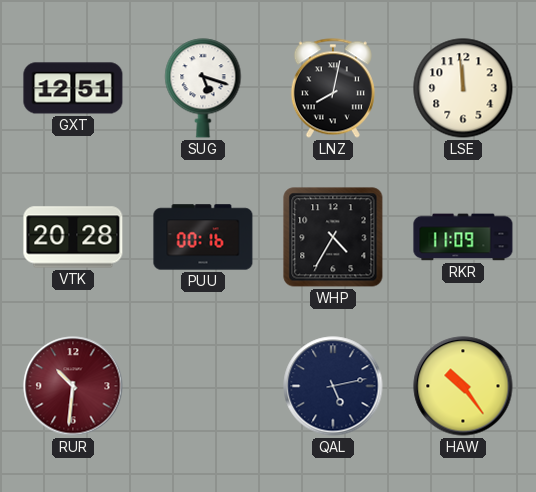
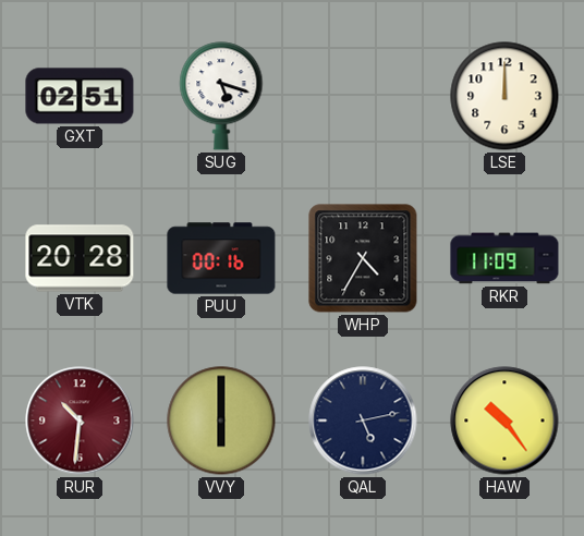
GXT: 12:51 -> 02:51 (80, 96)
LNZ: 8:02 -> none (333, 88)
LSE: 11:59 -> 12:00 (504, 96)
VVY: none -> 6:00 (221, 421)
